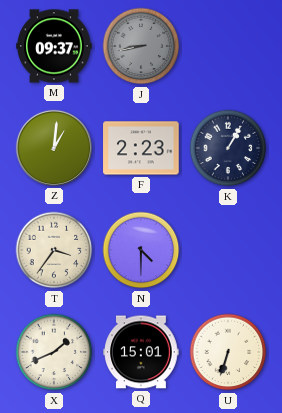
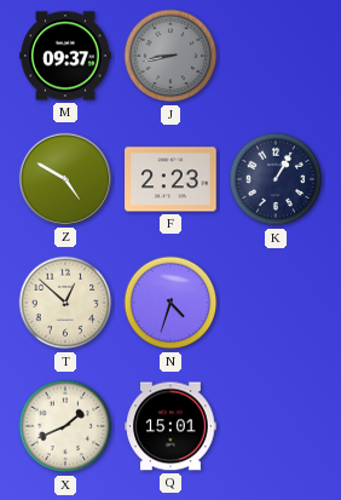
Z: 1:01 -> 4:50 (65, 179)
T: 3:36 -> 12:52 (65, 303)
N: 4:30 -> 4:33 (170, 303)
U: 6:33 -> none (228, 352)
